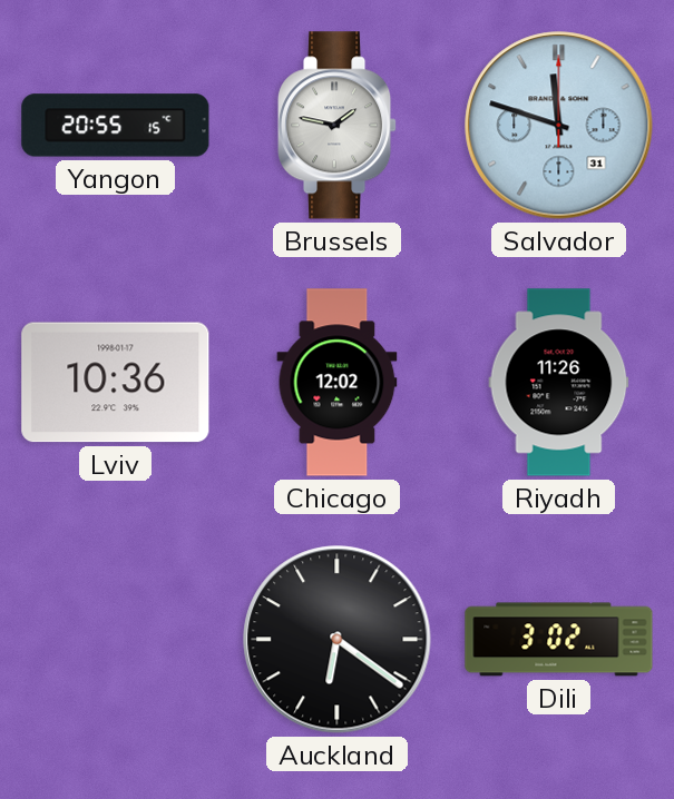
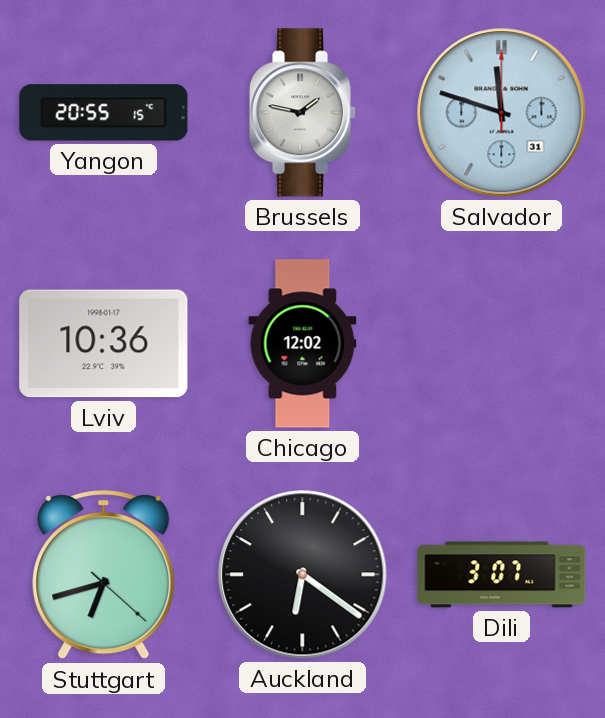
Riyadh: 11:26 -> none (559, 383)
Stuttgart: none -> 6:42 (104, 575)
Dili: 3:02 -> 3:07 (502, 575)
